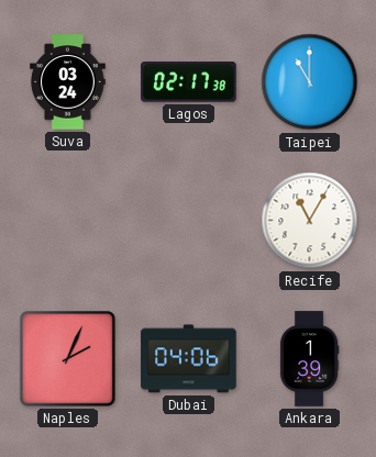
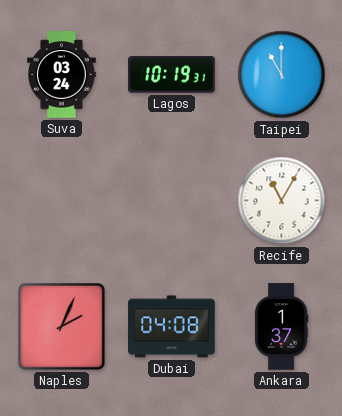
Lagos: 02:17 -> 10:19 (172, 75)
Dubai: 04:06 -> 04:08 (172, 327)
Ankara: 1:39 -> 1:37 (281, 327)
